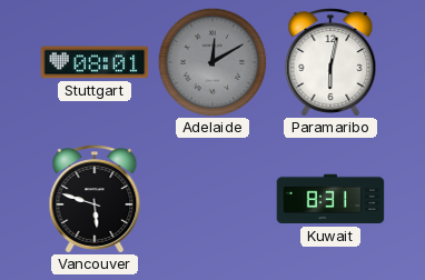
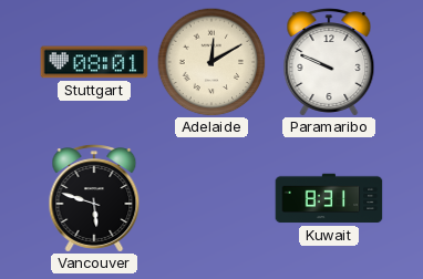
Adelaide dial: grey -> cream (211, 62)
Paramaribo: 6:02 -> 9:49 (329, 62)
